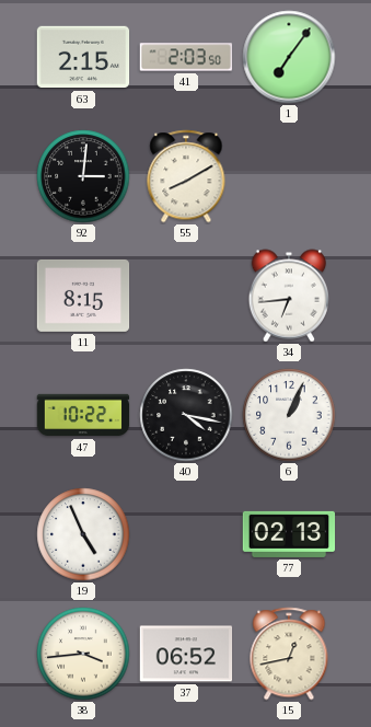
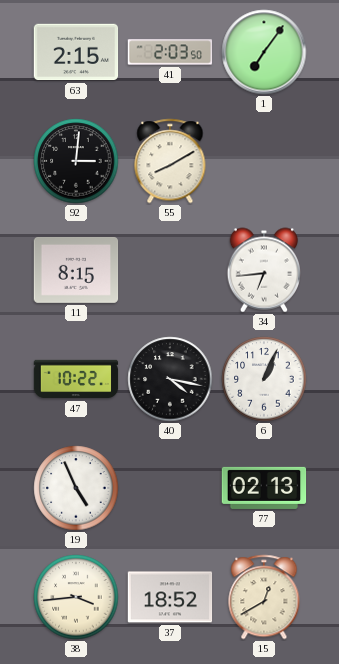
37: 06:52 -> 18:52 (170, 597)
15: 12:43 -> 12:40 (264, 597)
